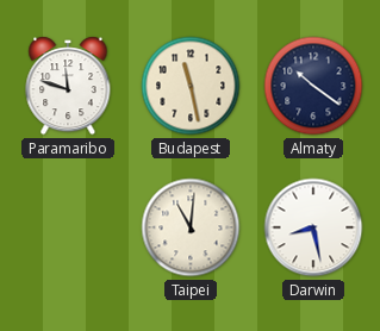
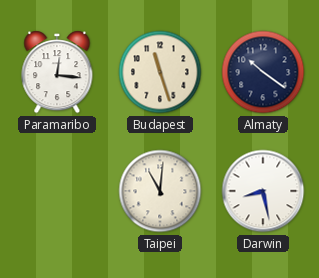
Paramaribo: 11:48 -> 12:16 (57, 72)
Budapest: 11:28 -> 11:27 (160, 72)
